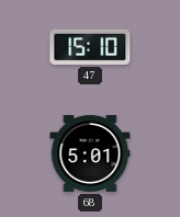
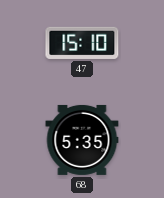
68: 5:01 -> 5:35 (82, 140)
